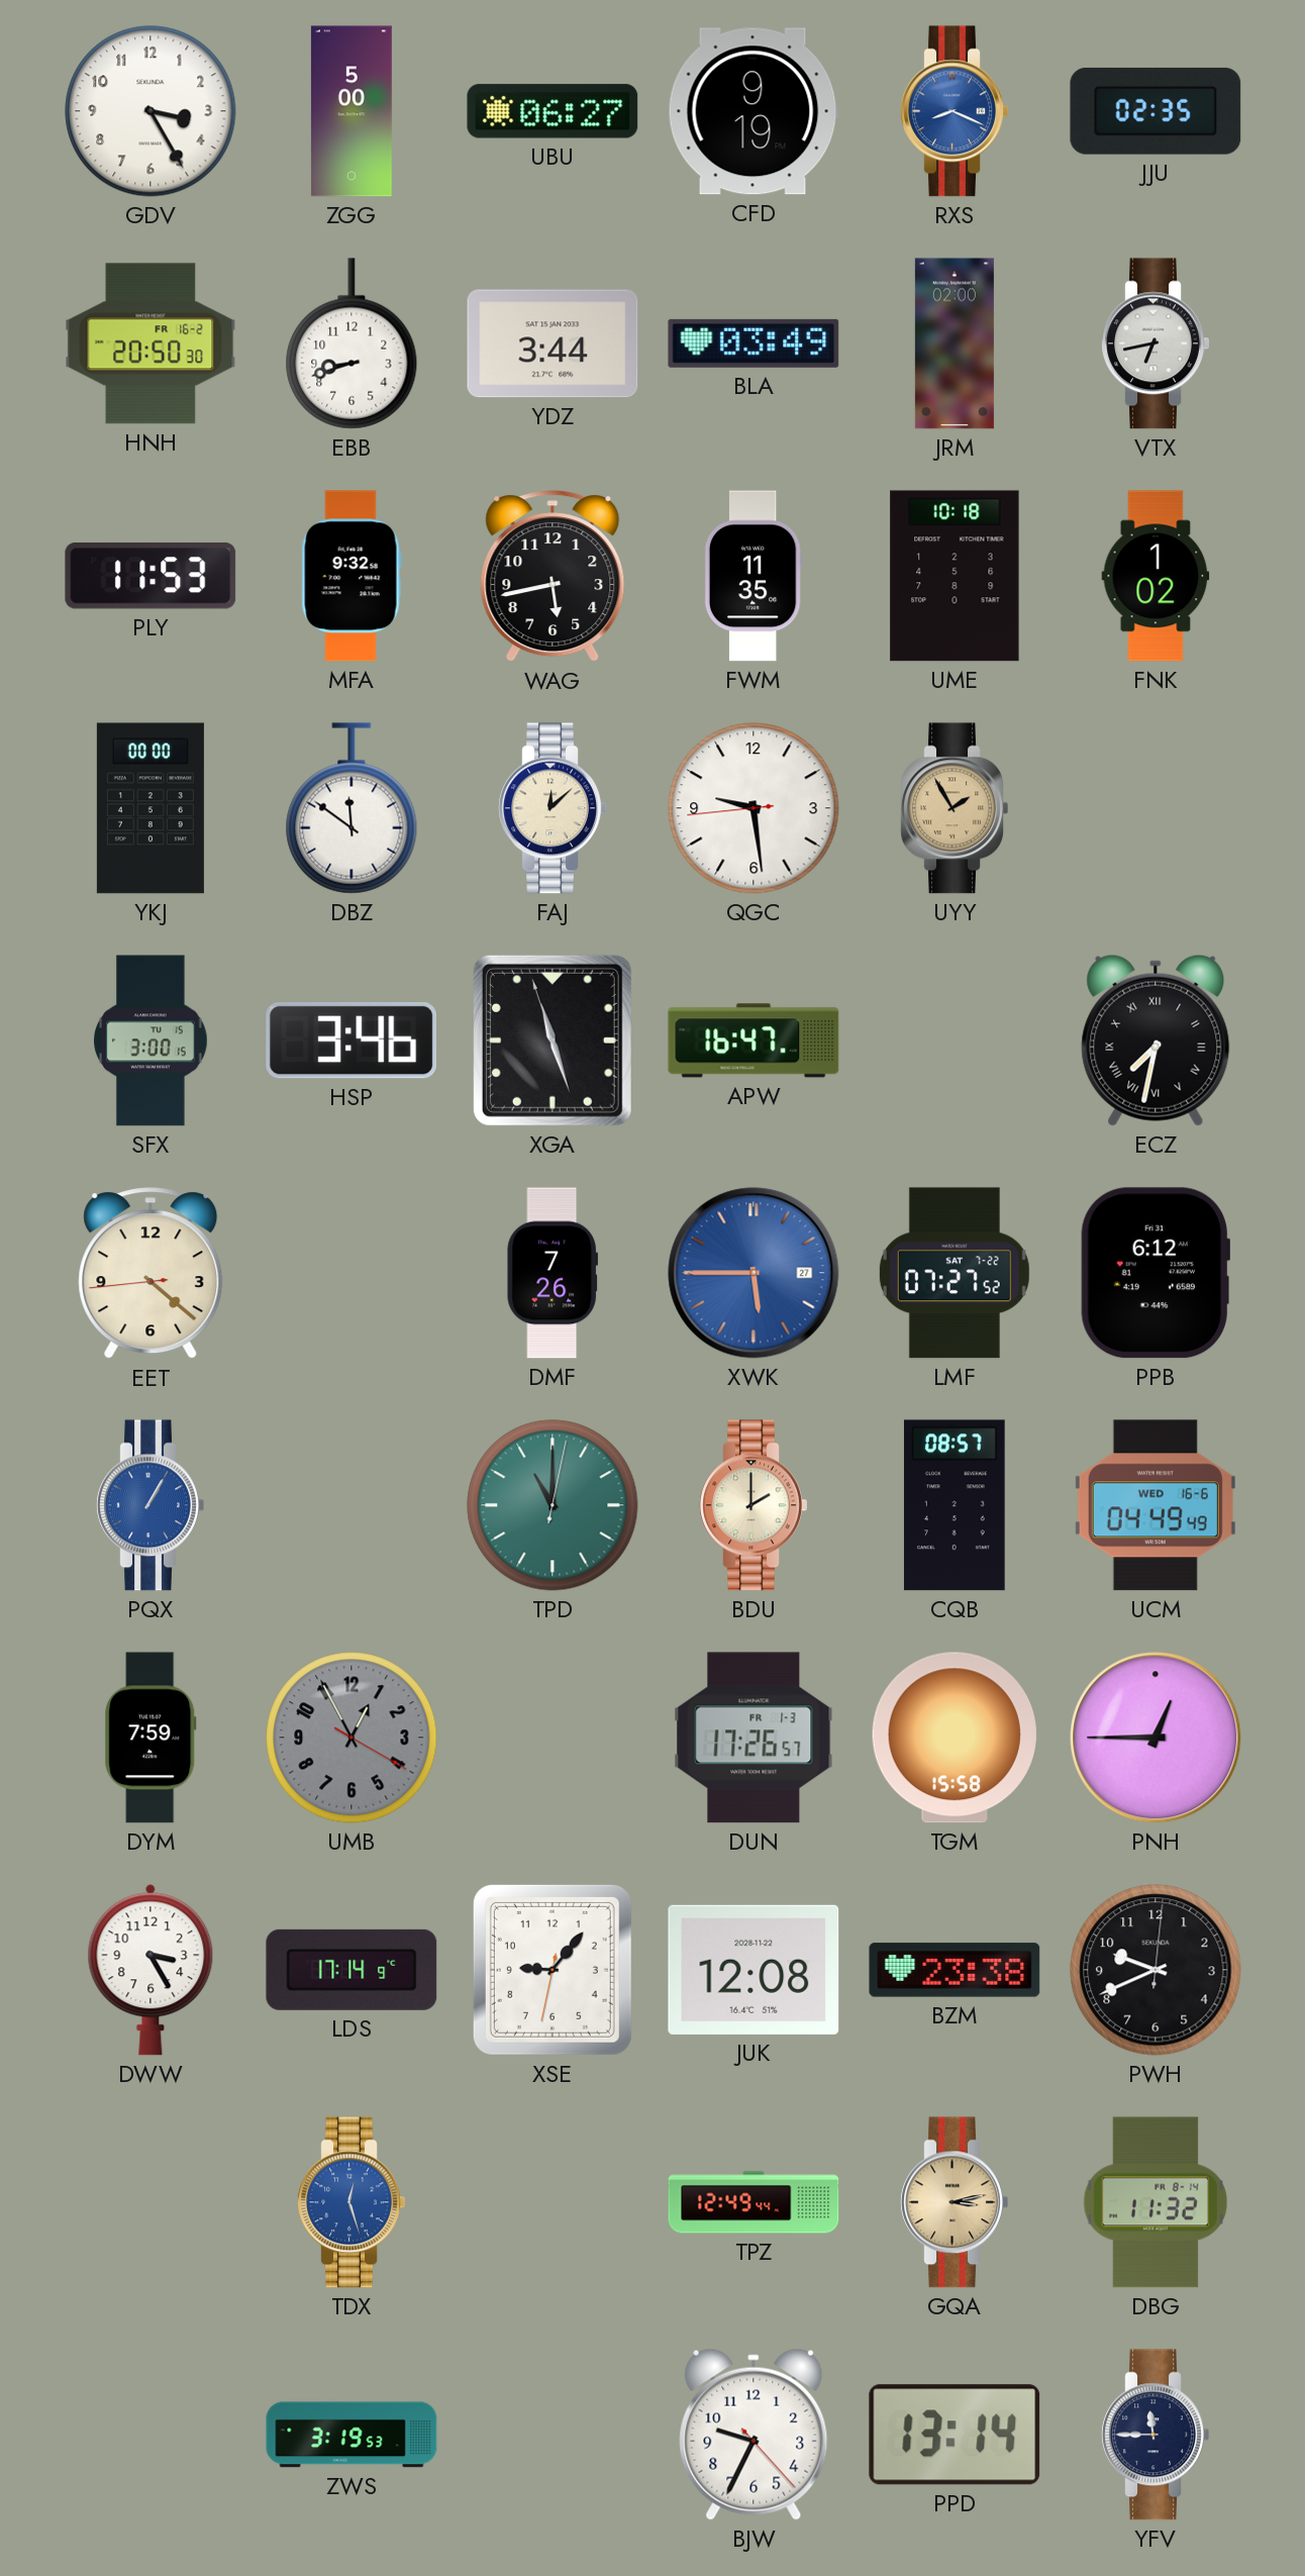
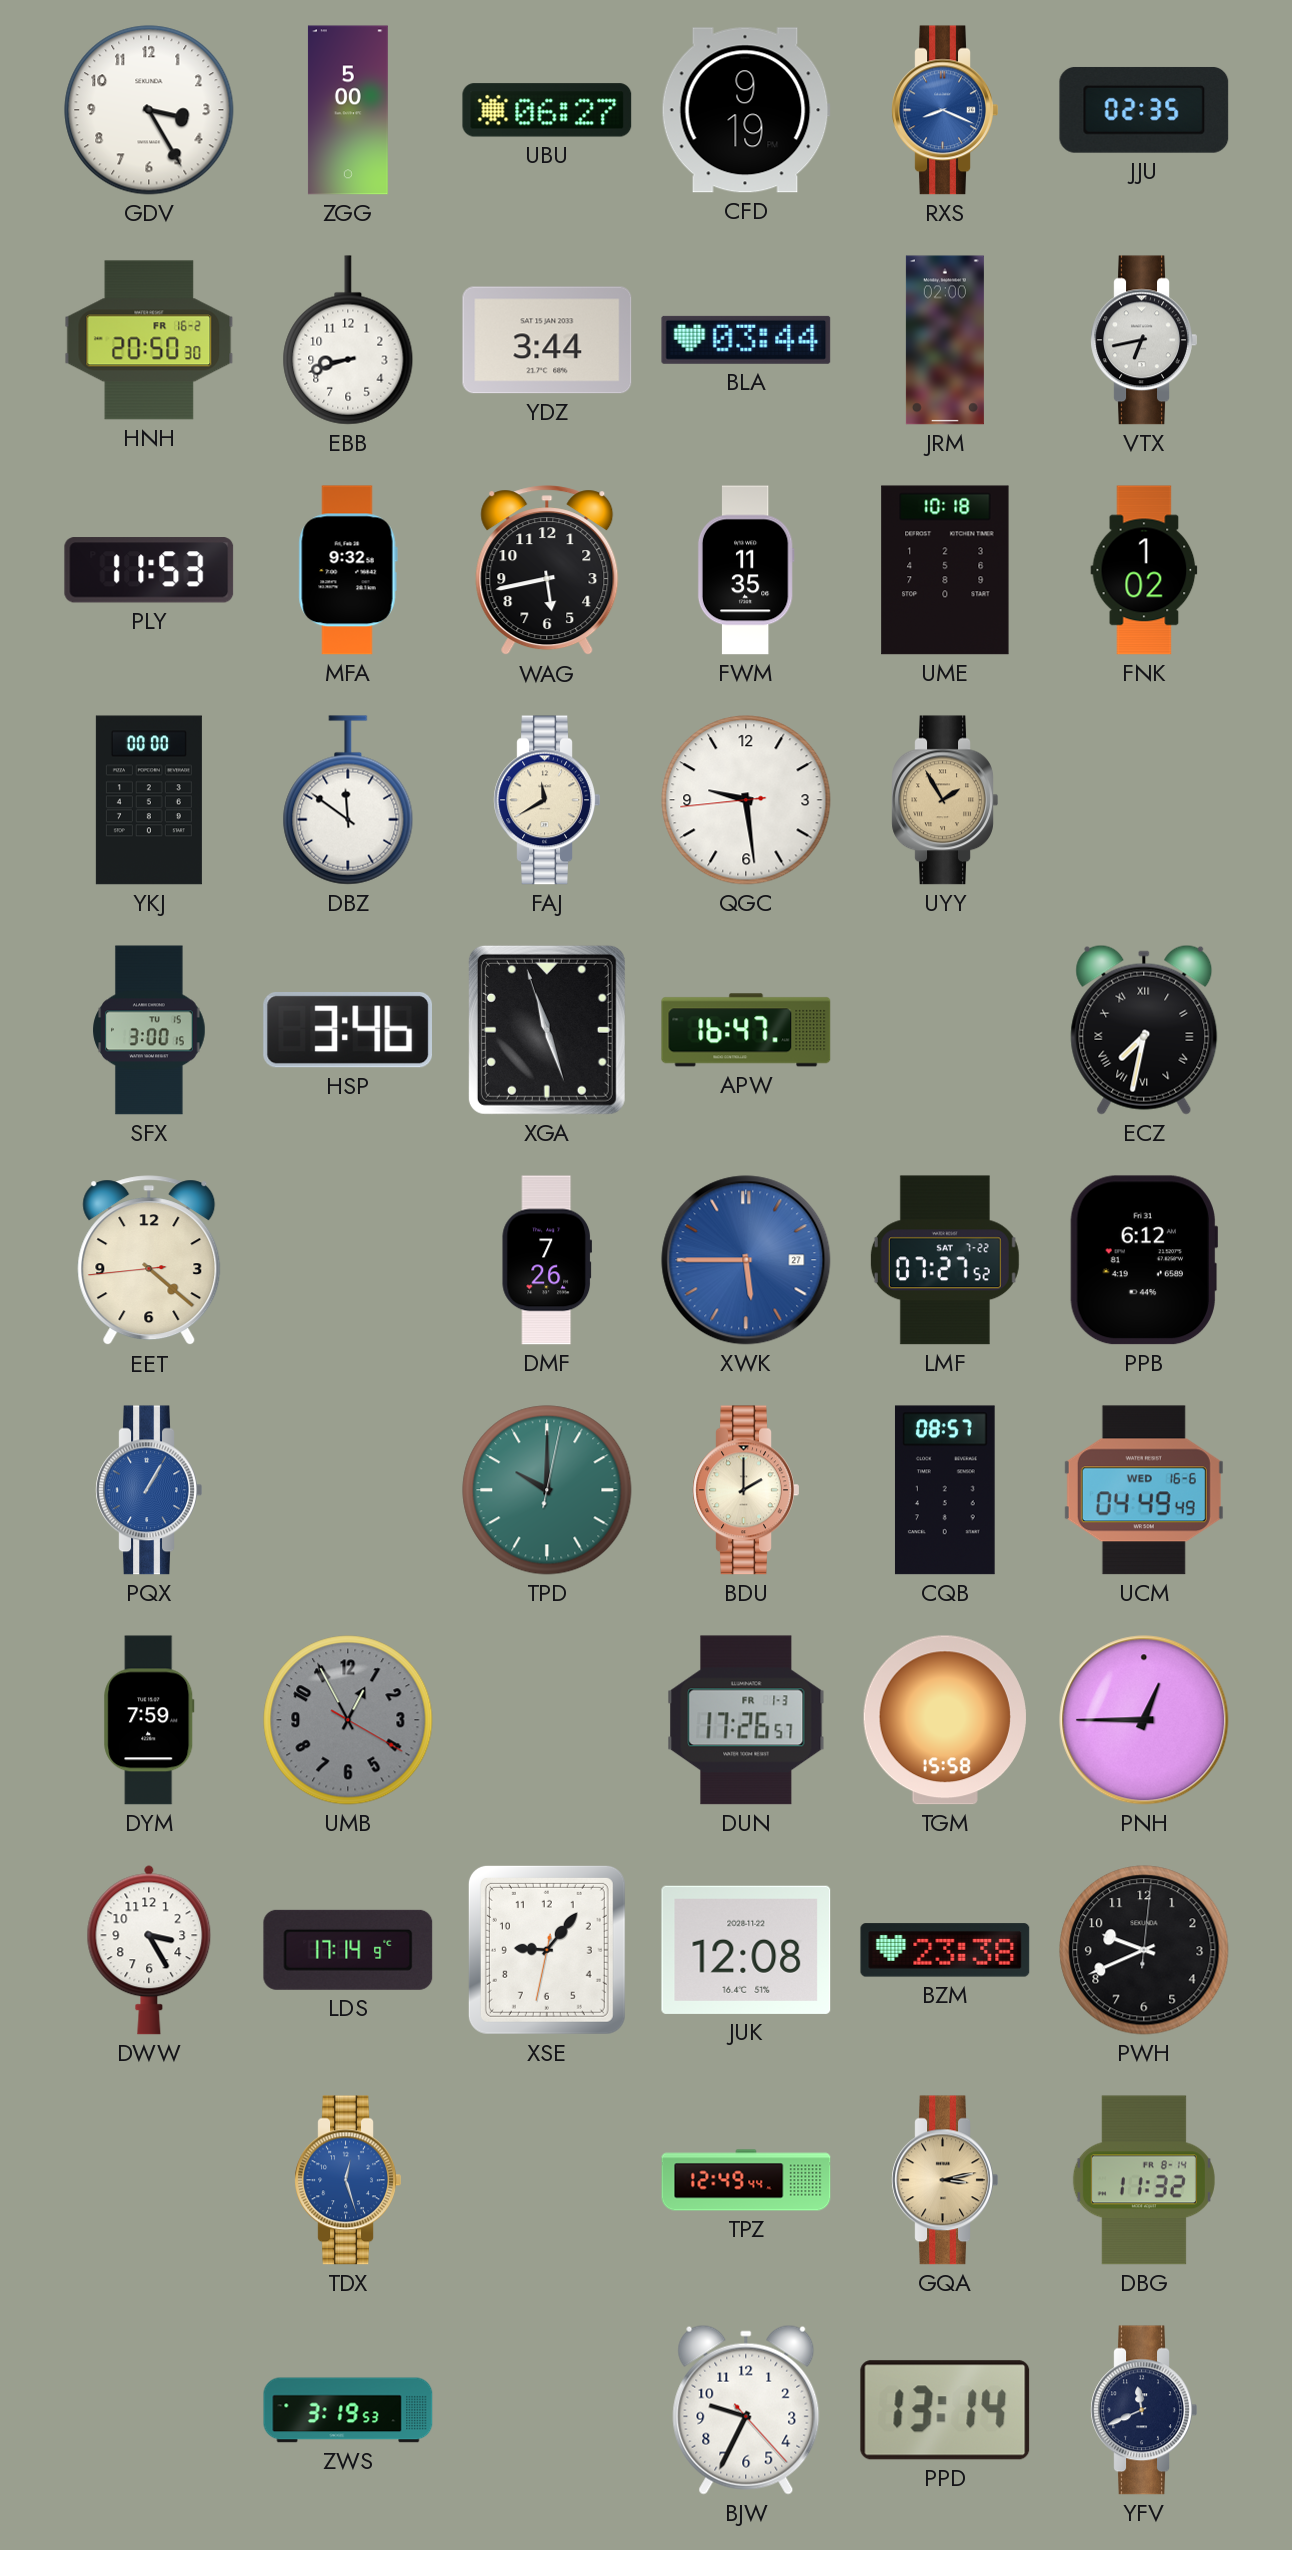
BLA: 03:49 -> 03:44 (746, 340)
FAJ: 12:08 -> 11:40 (547, 800)
TPD: 11:00 -> 10:00 (547, 1490)
YFV: 11:45 -> 11:41 (1144, 2410)
